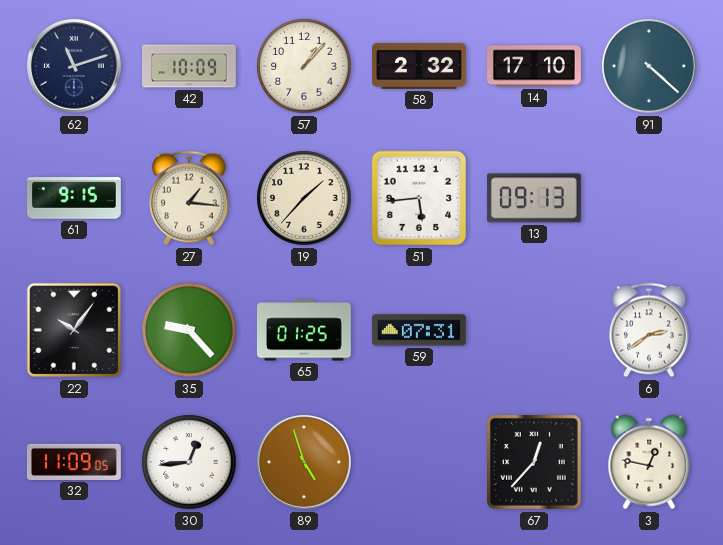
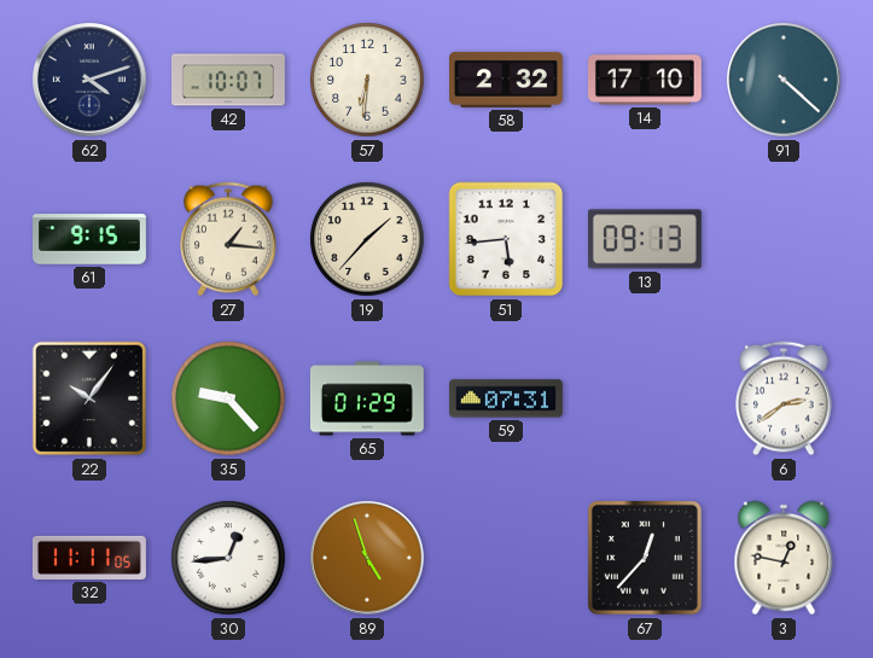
62: 11:12 -> 4:12 (91, 81)
42: 10:09 -> 10:07 (229, 80)
57: 1:07 -> 6:31 (367, 80)
65: 01:25 -> 01:29 (367, 398)
32: 11:09 -> 11:11 (89, 558)
